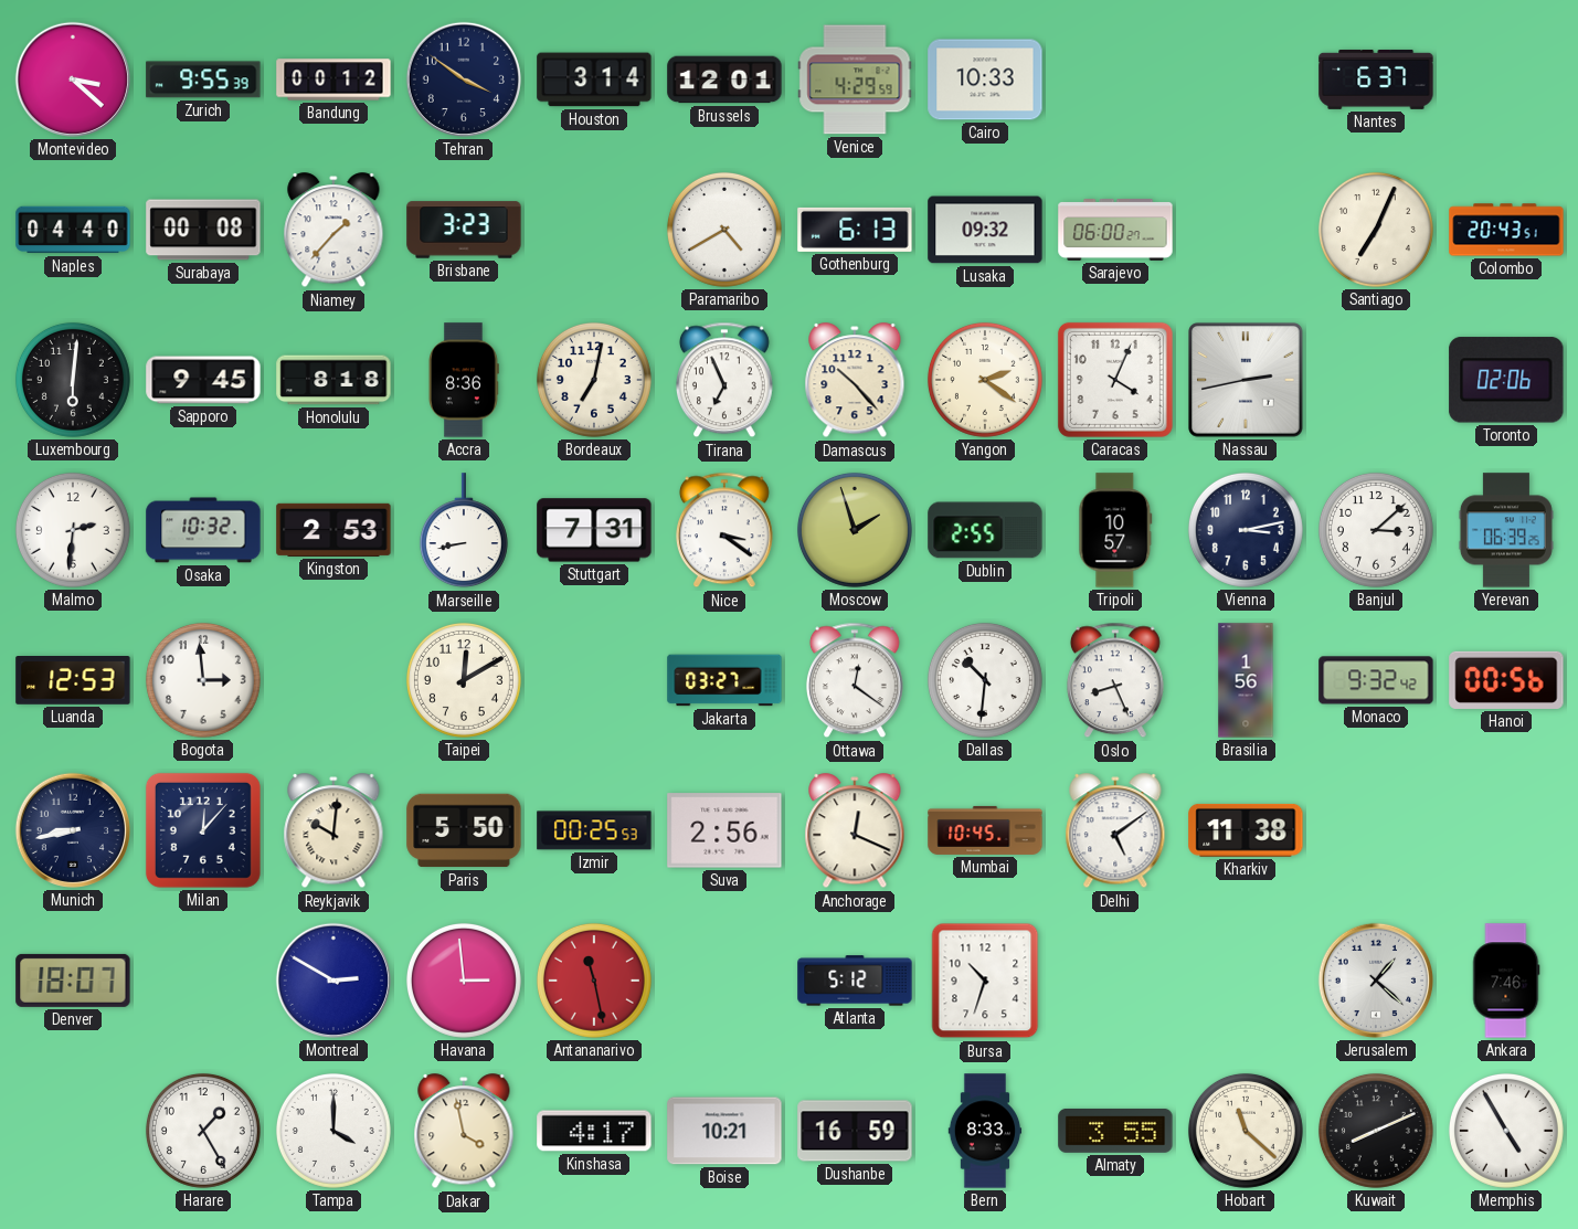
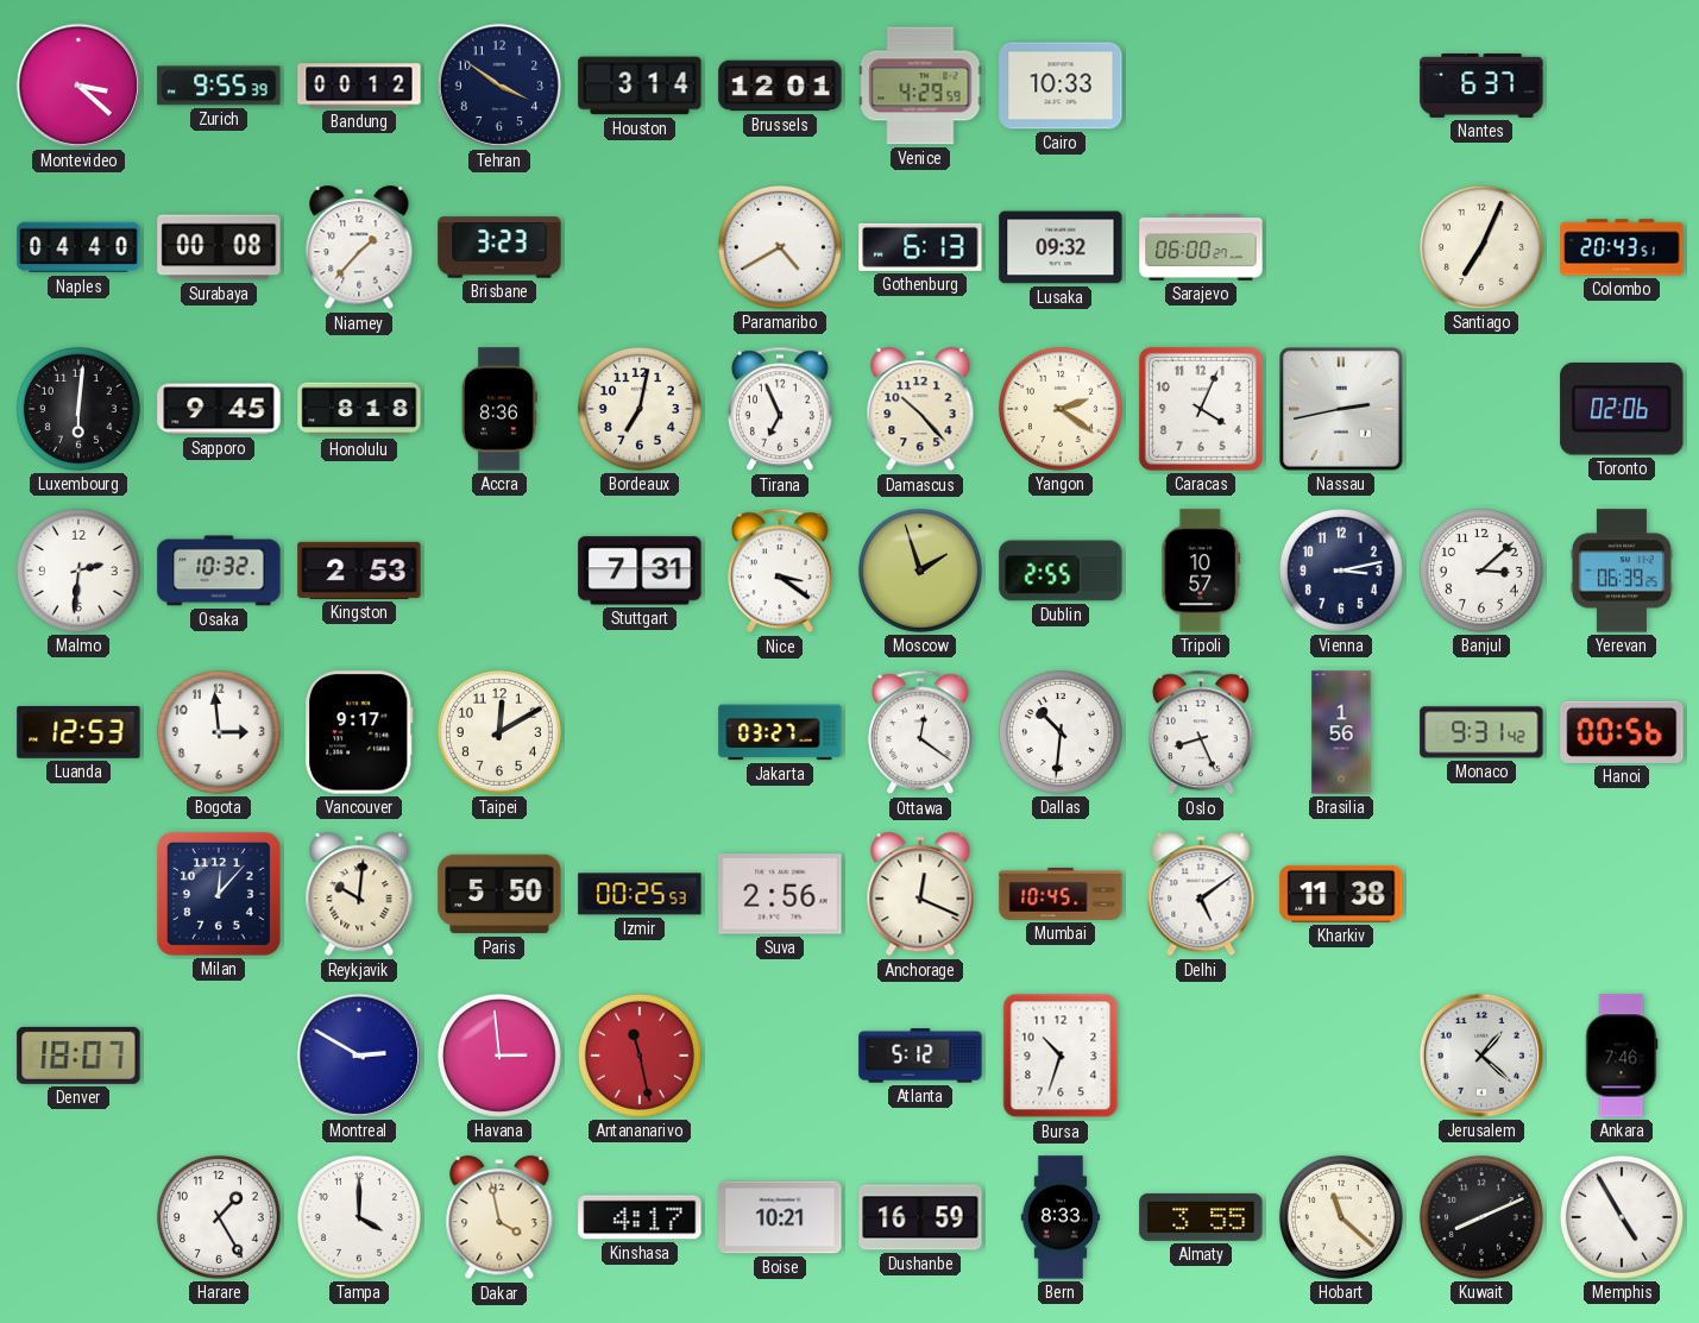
Marseille: 8:43 -> none (464, 531)
Vancouver: none -> 9:17 (360, 732)
Monaco: 9:32 -> 9:31 (1481, 732)
Munich: 8:43 -> none (73, 830)
